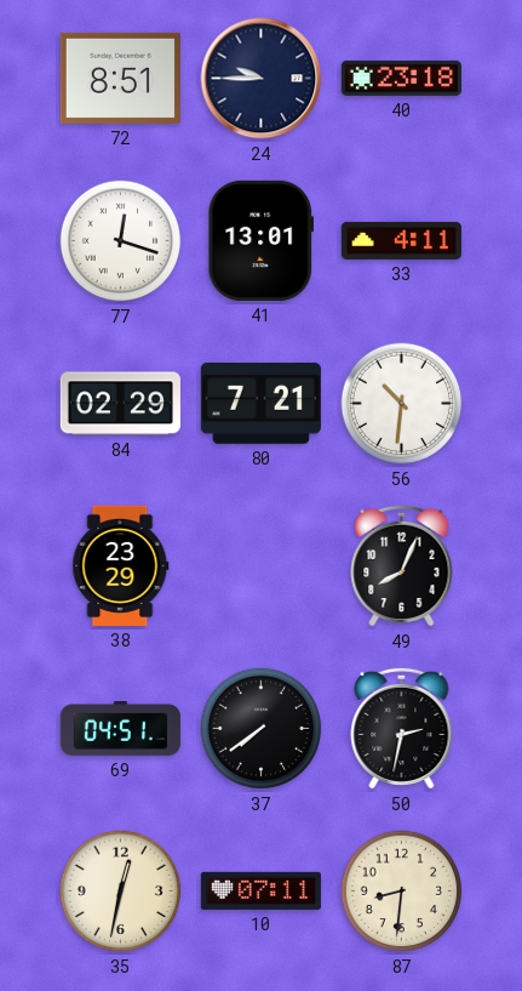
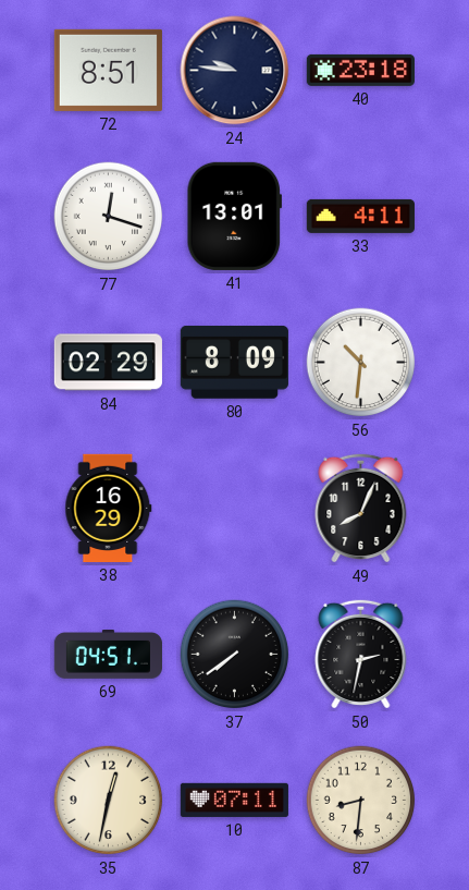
24: 9:45 -> 9:46 (235, 71)
80: 7:21 -> 8:09 (234, 363)
38: 23:29 -> 16:29 (109, 508)
